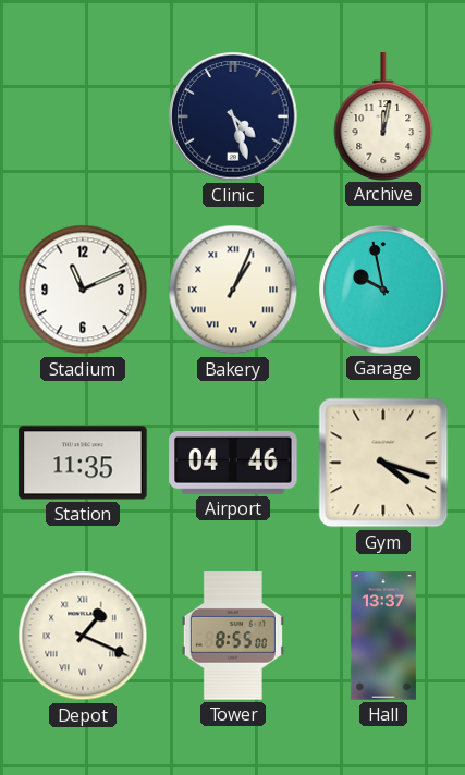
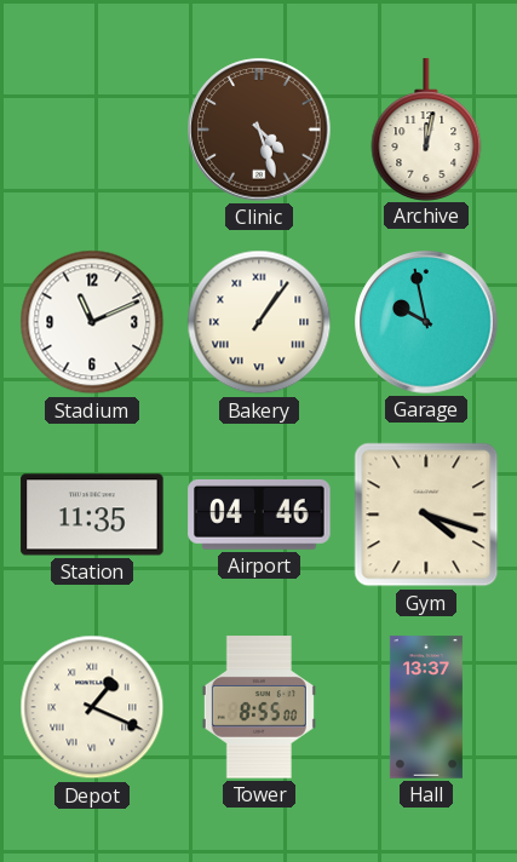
Clinic dial: navy -> brown (259, 130)
Bakery: 1:04 -> 1:06 (259, 322)
